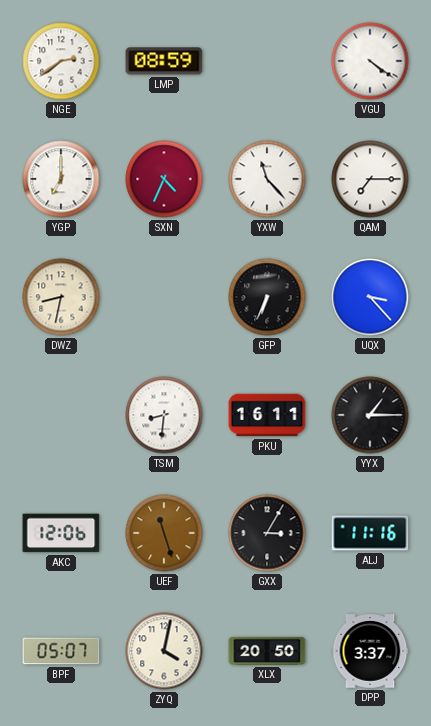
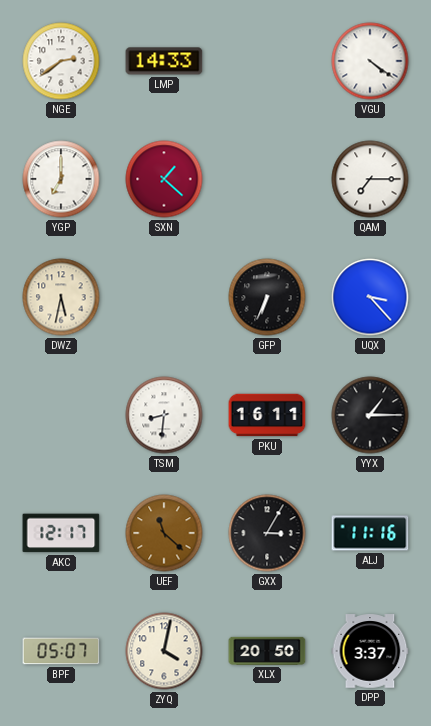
LMP: 08:59 -> 14:33 (164, 61)
SXN: 4:34 -> 1:22 (164, 179)
YXW: 11:23 -> none (267, 179)
DWZ: 8:32 -> 5:32 (61, 297)
AKC: 12:06 -> 12:17 (61, 533)
UEF: 11:27 -> 11:22 (164, 533)
